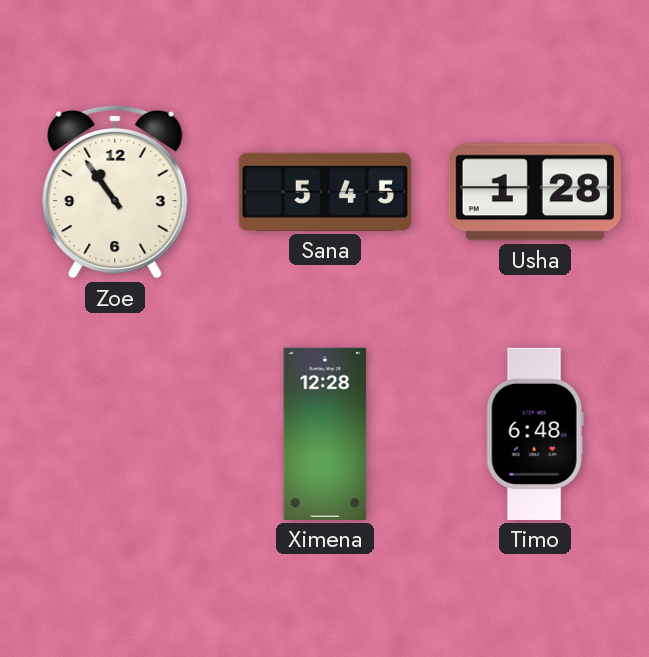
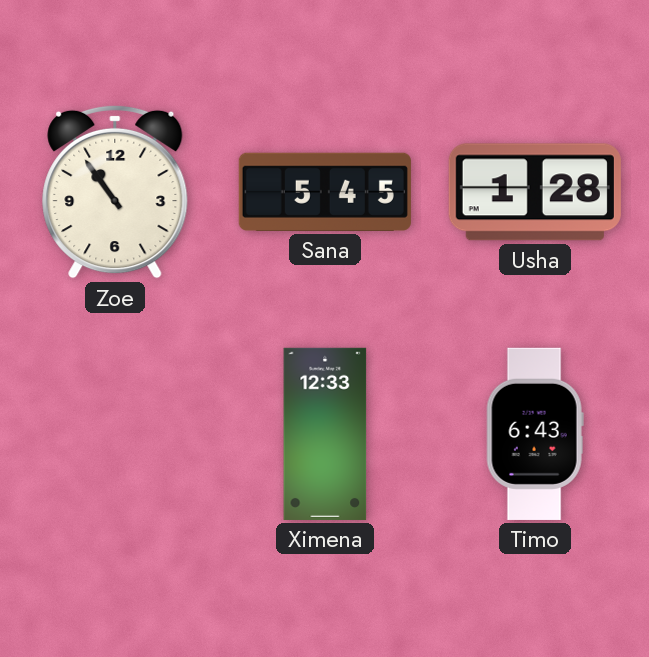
Ximena: 12:28 -> 12:33 (325, 434)
Timo: 6:48 -> 6:43 (535, 434)
